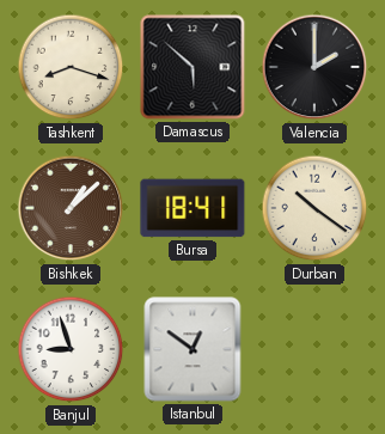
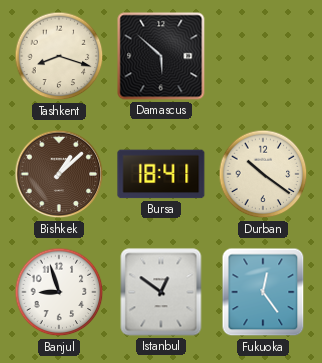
Valencia: 2:00 -> none (314, 67)
Fukuoka: none -> 12:24 (263, 292)
